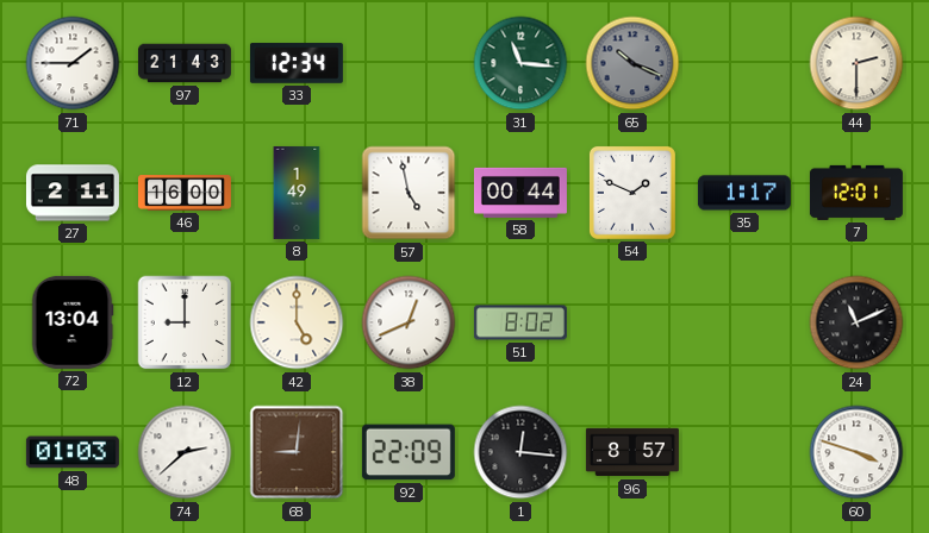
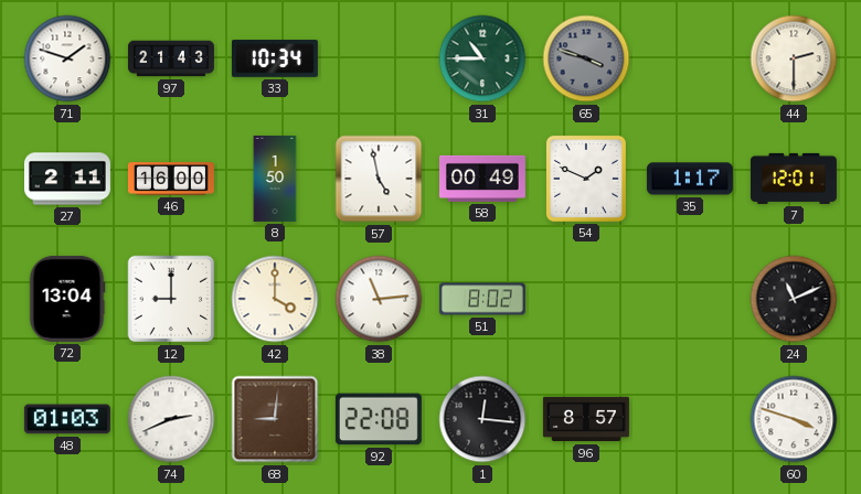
71: 1:45 -> 1:48 (67, 58)
33: 12:34 -> 10:34 (275, 58)
31: 11:16 -> 10:45 (482, 58)
65: 10:19 -> 3:48 (586, 58)
8: 1:49 -> 1:50 (275, 179)
58: 00:44 -> 00:49 (482, 179)
42: 5:00 -> 4:00 (275, 299)
38: 12:41 -> 11:14 (379, 299)
74: 2:38 -> 2:41 (171, 419)
92: 22:09 -> 22:08 (379, 419)
